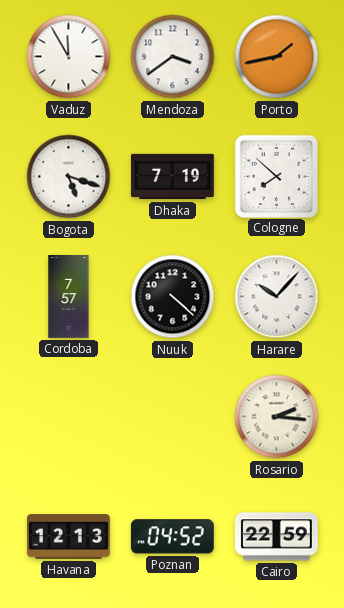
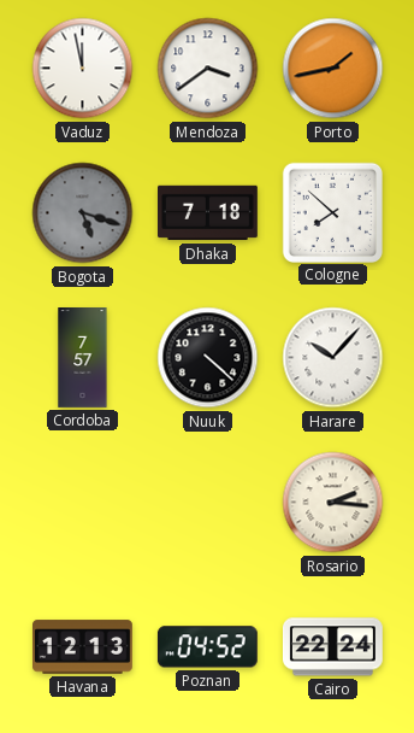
Vaduz: 11:55 -> 11:58 (83, 69)
Bogota dial: white -> grey (83, 213)
Dhaka: 7:19 -> 7:18 (208, 213)
Cairo: 22:59 -> 22:24 (332, 647)
